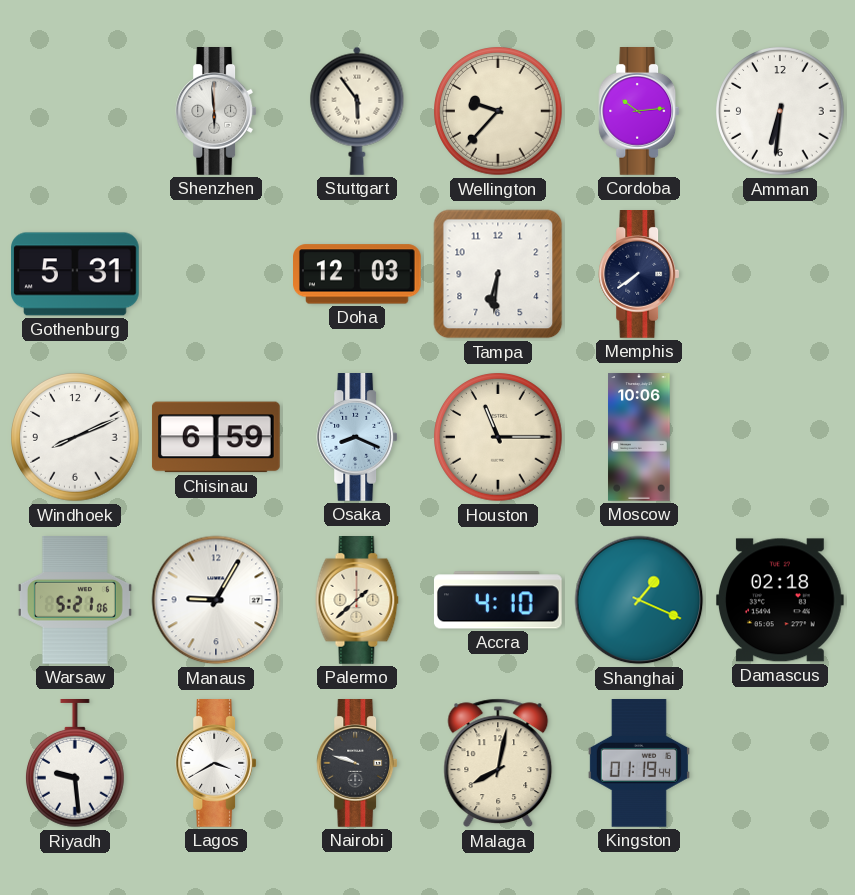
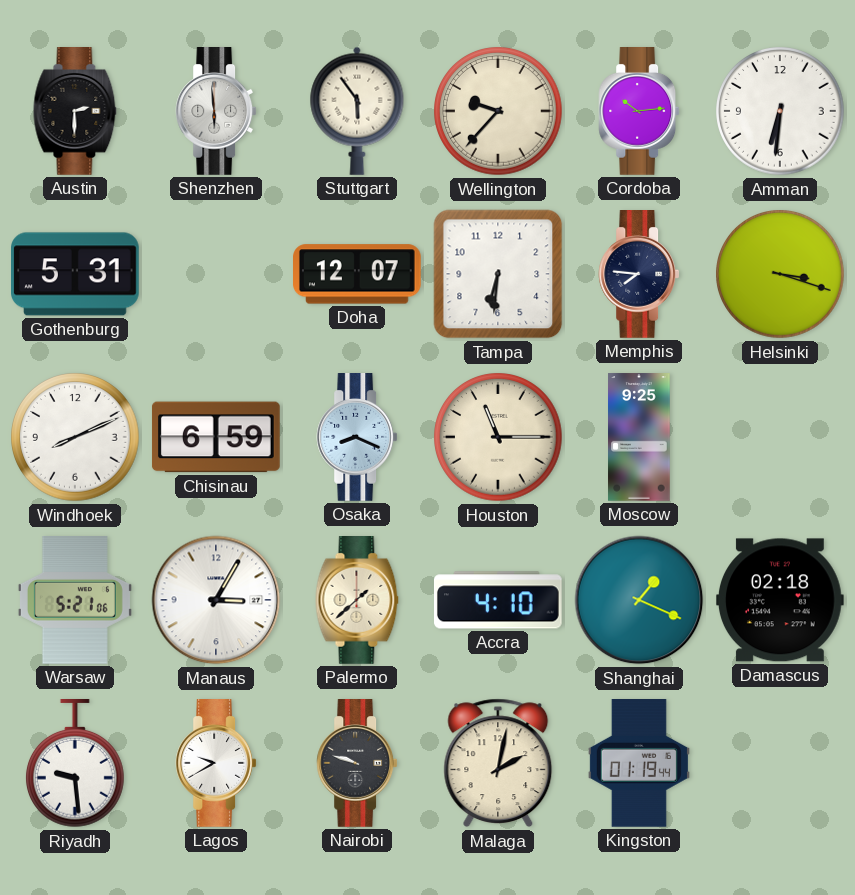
Austin: none -> 2:30 (75, 112)
Doha: 12:03 -> 12:07 (358, 274)
Memphis: 7:39 -> 7:46 (639, 275)
Helsinki: none -> 3:18 (780, 274)
Moscow: 10:06 -> 9:25 (639, 437)
Manaus: 9:05 -> 3:05 (216, 600)
Lagos: 3:40 -> 9:40 (216, 764)
Malaga: 8:02 -> 2:02 (498, 763)
